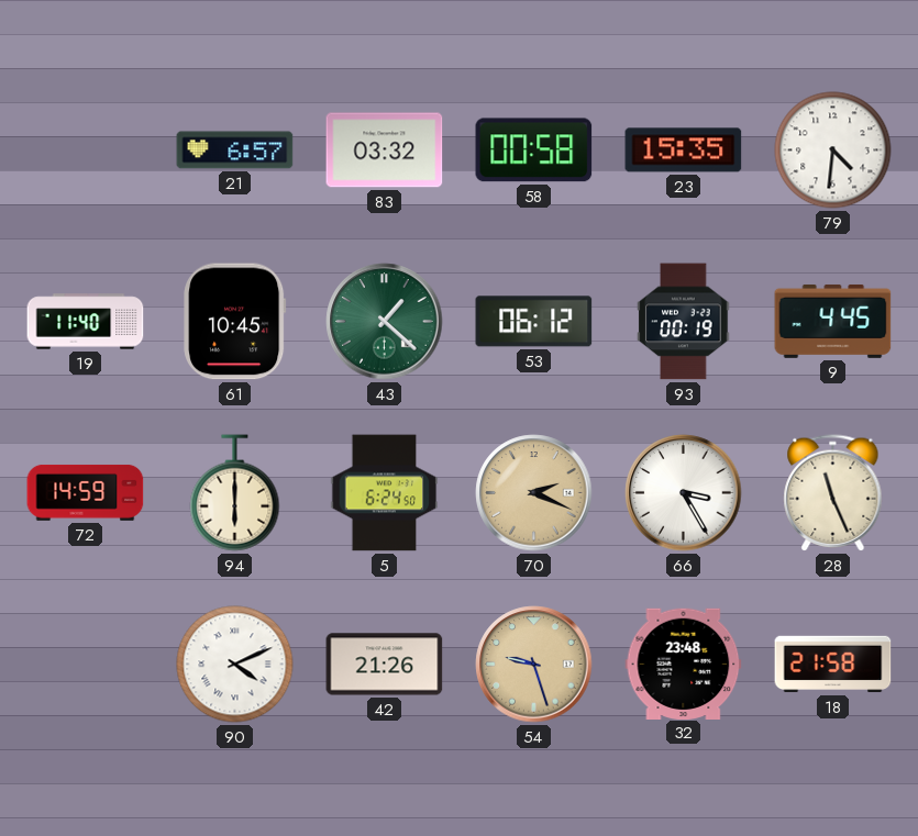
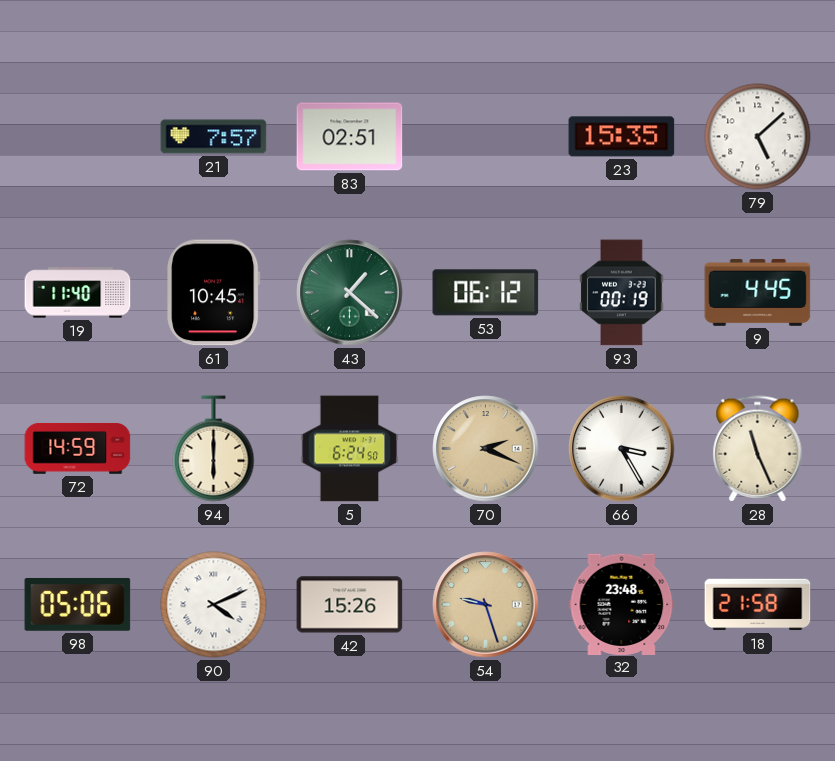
21: 6:57 -> 7:57 (214, 137)
83: 03:32 -> 02:51 (350, 137)
58: 00:58 -> none (534, 151)
79: 4:31 -> 5:08 (758, 137)
98: none -> 05:06 (78, 604)
42: 21:26 -> 15:26 (350, 605)
